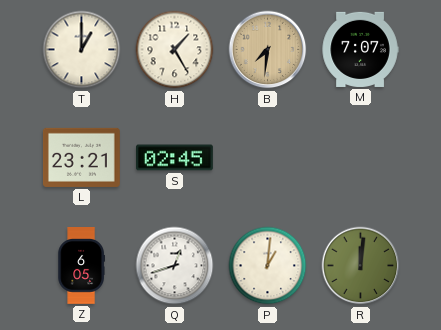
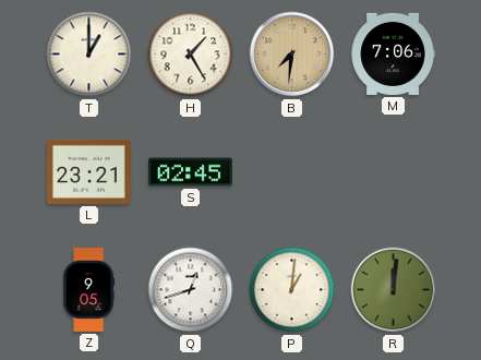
M: 7:07 -> 7:06 (393, 53)
Z: 6:05 -> 9:05 (88, 290)
